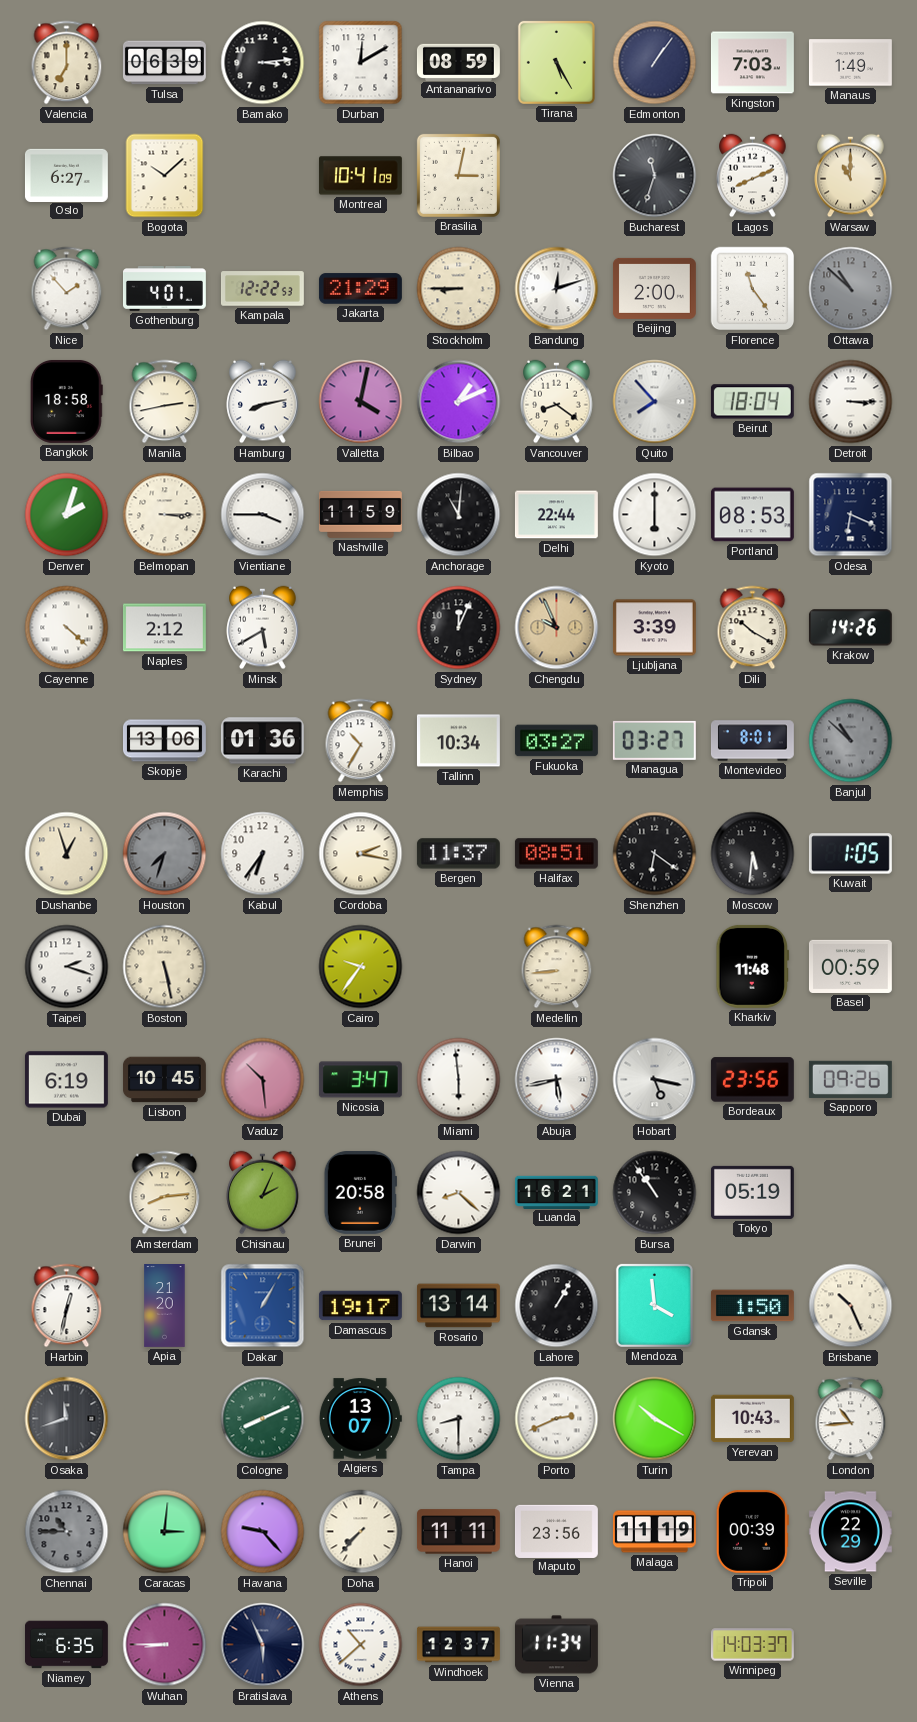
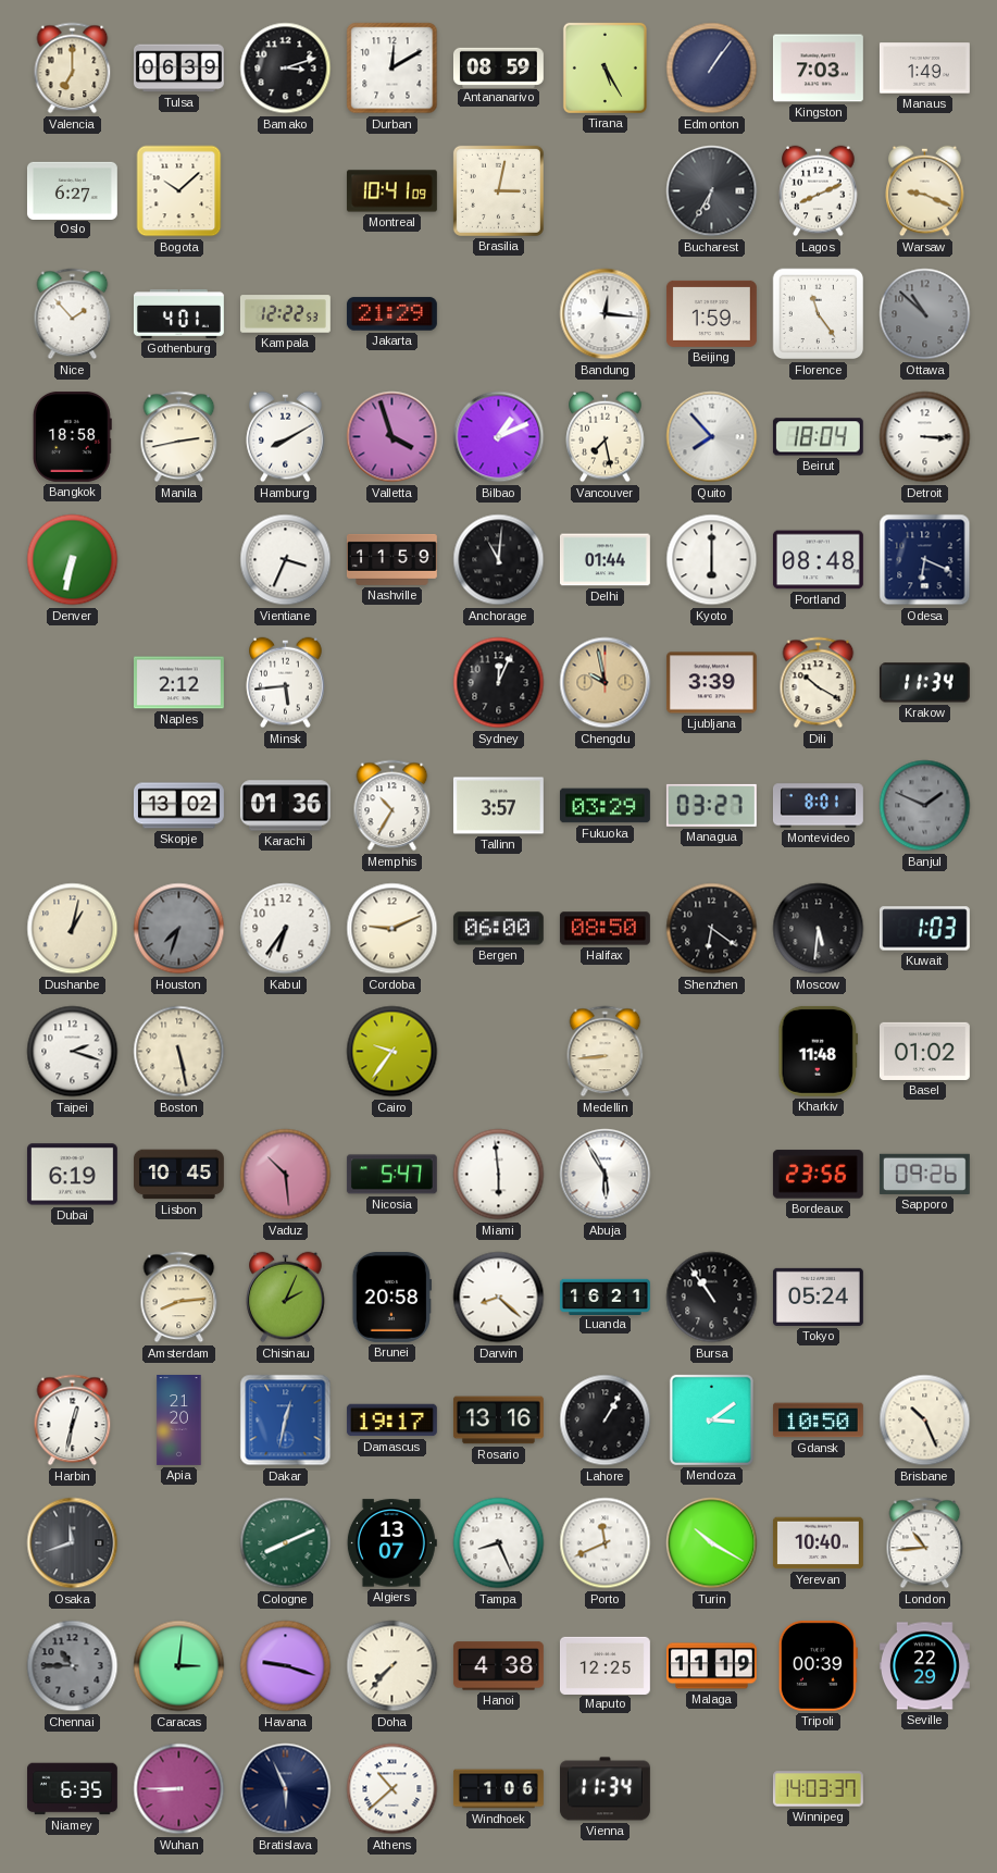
Bamako: 3:14 -> 3:12 (286, 69)
Bucharest: 11:33 -> 6:35 (712, 191)
Warsaw: 11:00 -> 9:19 (925, 191)
Stockholm: 8:45 -> none (459, 289)
Bandung: 12:12 -> 12:16 (606, 314)
Beijing: 2:00 -> 1:59 (711, 313)
Hamburg: 8:13 -> 8:10 (286, 437)
Valletta: 4:02 -> 3:57 (392, 437)
Vancouver: 8:21 -> 7:28 (606, 437)
Denver: 2:03 -> 6:32 (73, 560)
Belmopan: 3:15 -> none (165, 515)
Vientiane: 3:45 -> 3:34 (286, 560)
Delhi: 22:44 -> 01:44 (605, 560)
Portland: 08:53 -> 08:48 (818, 560)
Cayenne: 4:22 -> none (67, 628)
Minsk: 5:40 -> 5:44 (286, 683)
Chengdu: 9:56 -> 9:58 (606, 683)
Krakow: 14:26 -> 11:34 (924, 683)
Skopje: 13:06 -> 13:02 (179, 806)
Tallinn: 10:34 -> 3:57 (498, 806)
Fukuoka: 03:27 -> 03:29 (605, 806)
Banjul: 10:52 -> 1:49 (925, 806)
Dushanbe: 12:57 -> 1:02 (73, 929)
Cordoba: 2:17 -> 9:11 (392, 929)
Bergen: 11:37 -> 06:00 (498, 929)
Halifax: 08:51 -> 08:50 (605, 929)
Kuwait: 1:05 -> 1:03 (924, 929)
Basel: 00:59 -> 01:02 (924, 1051)
Nicosia: 3:47 -> 5:47 (391, 1175)
Abuja: 5:43 -> 5:55 (606, 1175)
Hobart: 5:17 -> none (655, 1080)
Tokyo: 05:19 -> 05:24 (818, 1297)
Dakar: 1:05 -> 12:32 (286, 1421)
Rosario: 13:14 -> 13:16 (498, 1421)
Mendoza: 3:59 -> 3:09 (711, 1419)
Gdansk: 1:50 -> 10:50 (818, 1421)
Tampa: 8:30 -> 8:26 (499, 1543)
Porto: 2:41 -> 11:41 (606, 1543)
Yerevan: 10:43 -> 10:40 (818, 1543)
Havana: 9:23 -> 9:18 (286, 1666)
Hanoi: 11:11 -> 4:38 (498, 1666)
Maputo: 23:56 -> 12:25 (605, 1665)
Windhoek: 12:37 -> 1:06 (498, 1789)
